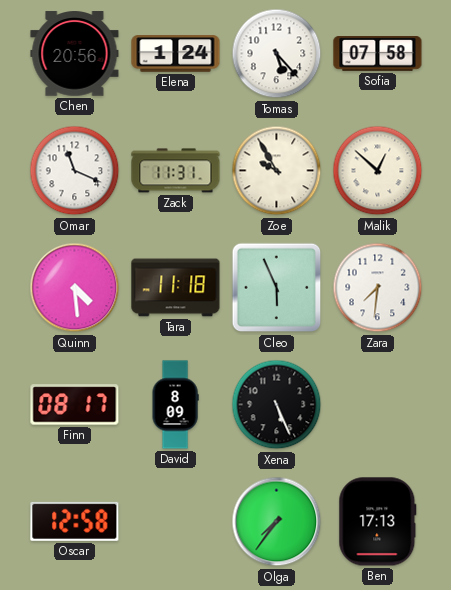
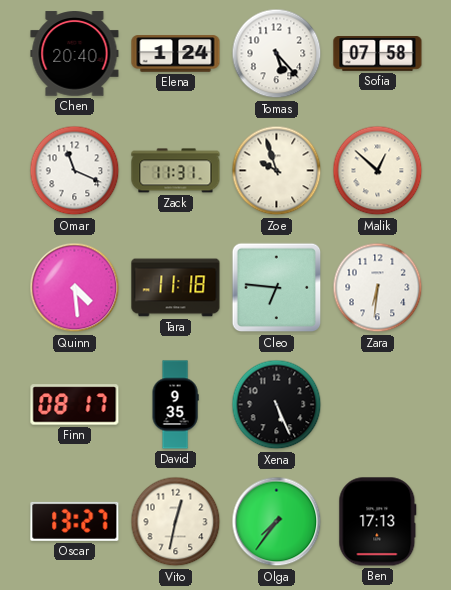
Chen: 20:56 -> 20:40 (75, 54)
Zoe: 9:55 -> 9:57 (277, 171)
Cleo: 5:56 -> 6:46 (277, 288)
Zara: 7:31 -> 6:31 (378, 288)
David: 8:09 -> 9:35 (175, 405)
Oscar: 12:58 -> 13:27 (75, 521)
Vito: none -> 12:32 (176, 522)
